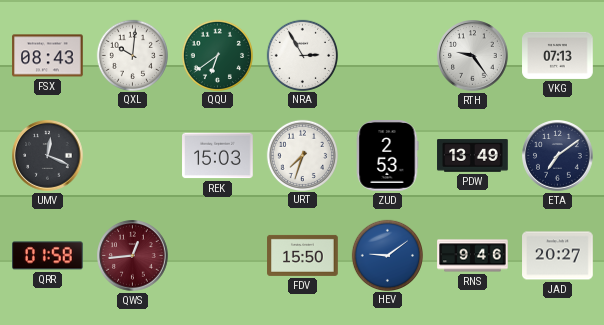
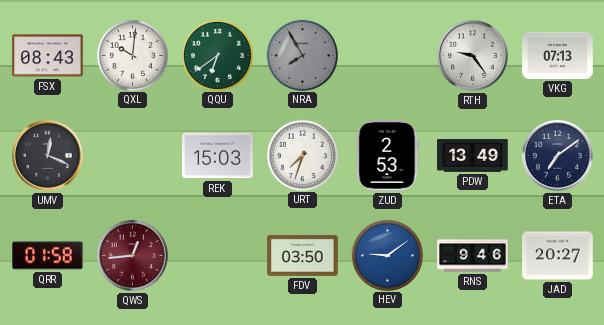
NRA: 2:55 -> 7:55 (302, 55)
NRA dial: white -> grey (302, 55)
FDV: 15:50 -> 03:50 (303, 255)
